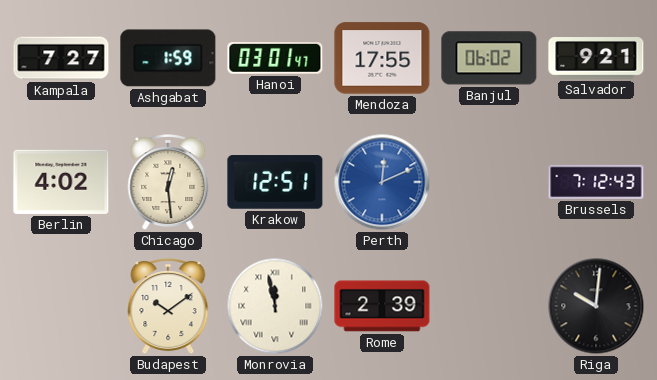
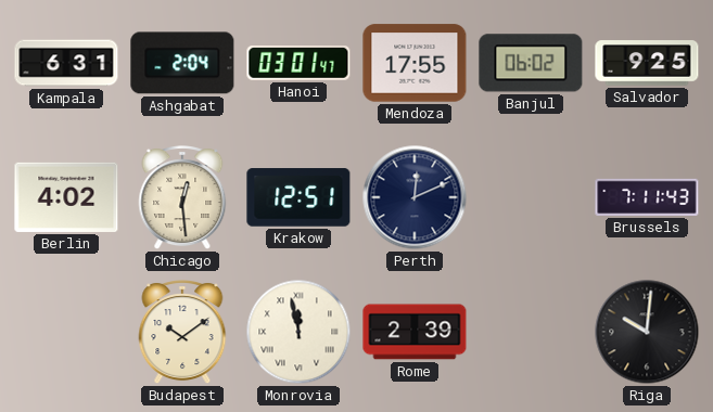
Kampala: 7:27 -> 6:31 (66, 63)
Ashgabat: 1:59 -> 2:04 (182, 63)
Salvador: 9:21 -> 9:25 (647, 63)
Perth dial: blue -> navy (415, 197)
Brussels: 7:12 -> 7:11 (647, 197)
